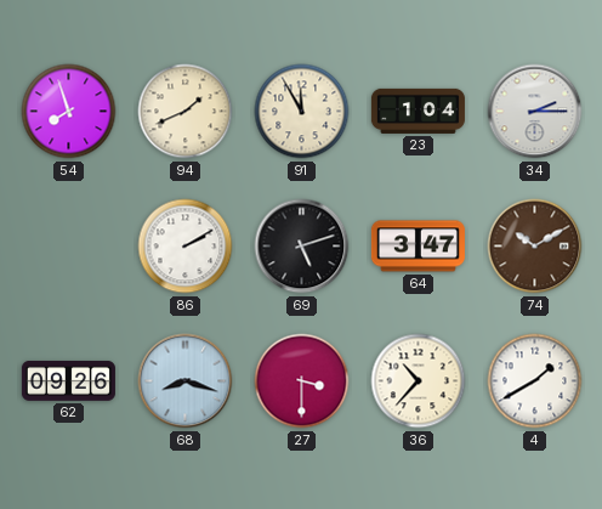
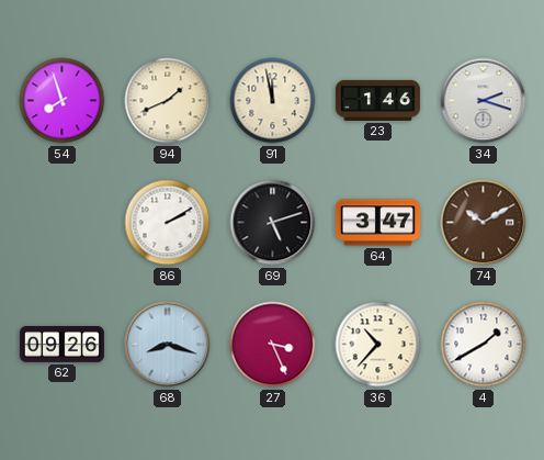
91: 11:55 -> 11:58 (273, 101)
23: 1:04 -> 1:46 (377, 100)
34: 2:15 -> 2:18 (484, 101)
27: 3:30 -> 3:26 (273, 345)
